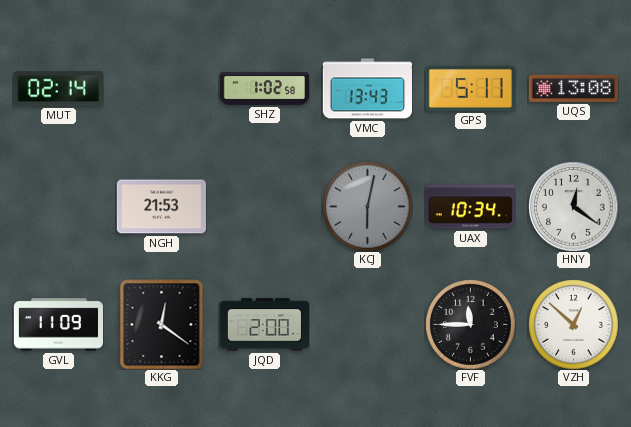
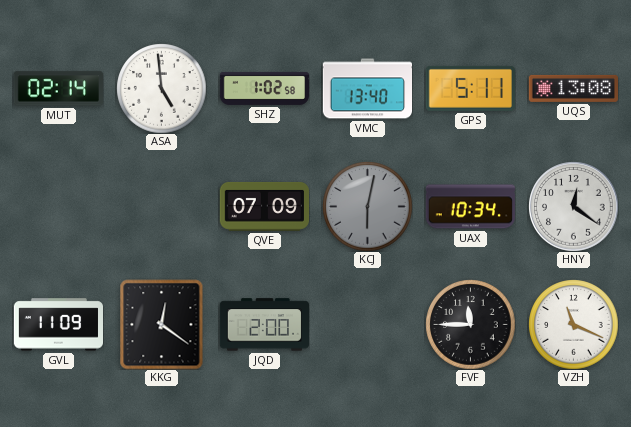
ASA: none -> 4:59 (161, 88)
VMC: 13:43 -> 13:40 (367, 89)
NGH: 21:53 -> none (161, 207)
QVE: none -> 07:09 (264, 206)
VZH: 12:52 -> 11:19 (573, 324)
